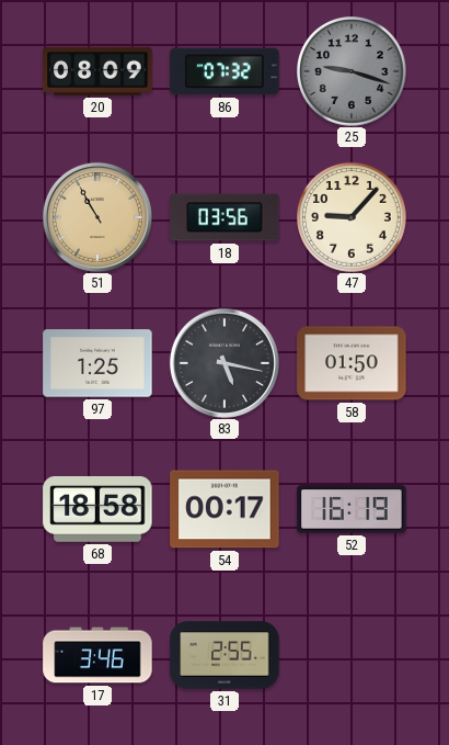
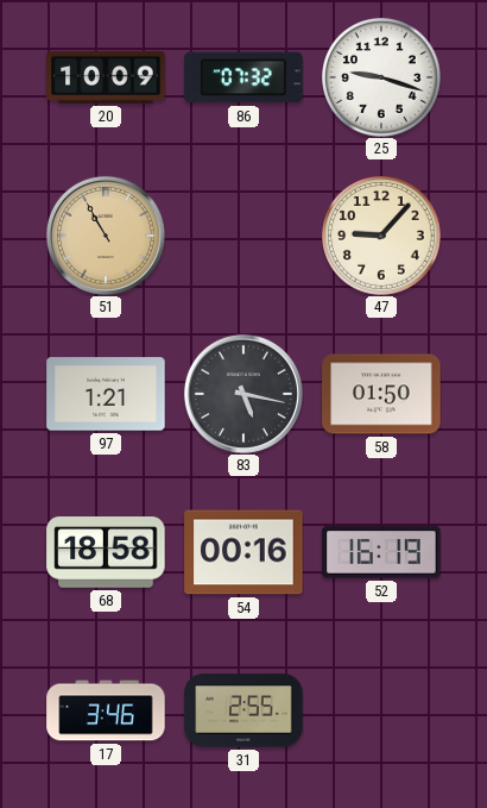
20: 08:09 -> 10:09 (106, 77)
25 dial: grey -> white (382, 79)
18: 03:56 -> none (225, 217)
97: 1:25 -> 1:21 (106, 394)
54: 00:17 -> 00:16 (243, 552)
